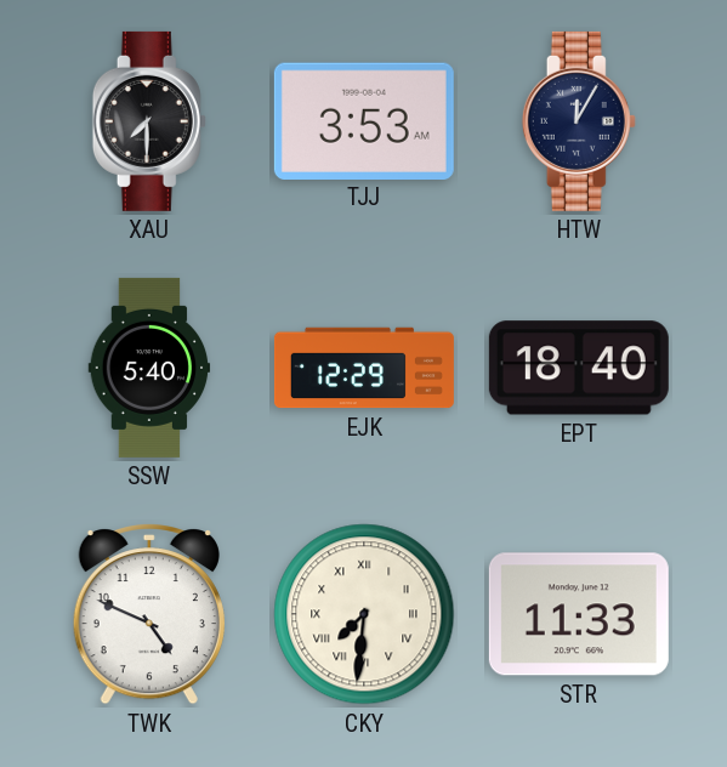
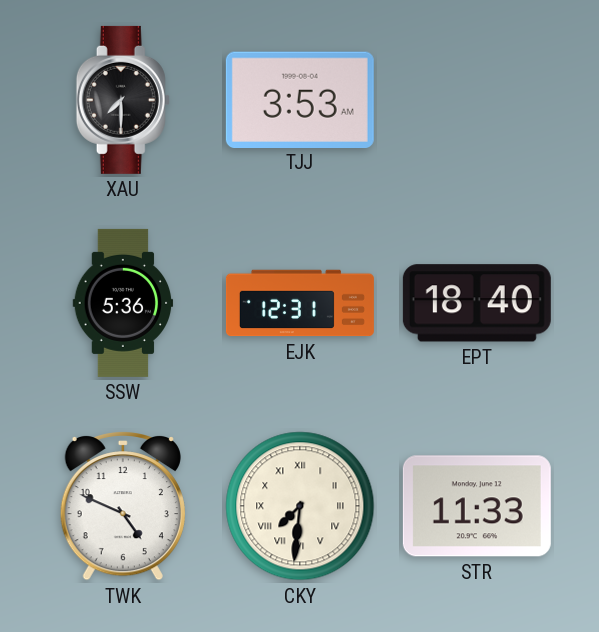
HTW: 12:05 -> none (579, 121)
SSW: 5:40 -> 5:36 (123, 303)
EJK: 12:29 -> 12:31 (300, 303)
